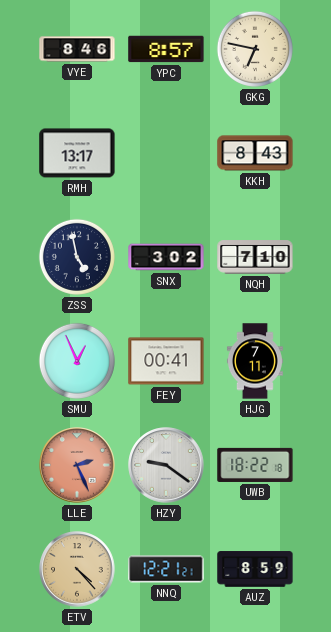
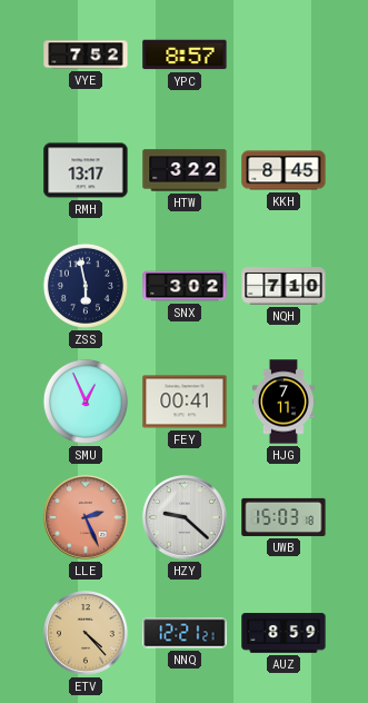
VYE: 8:46 -> 7:52 (86, 55)
GKG: 6:47 -> none (255, 49)
HTW: none -> 3:22 (185, 170)
KKH: 8:43 -> 8:45 (284, 170)
ZSS: 4:58 -> 5:58 (86, 286)
HZY: 9:21 -> 9:22 (185, 517)
UWB: 18:22 -> 15:03 (284, 517)
